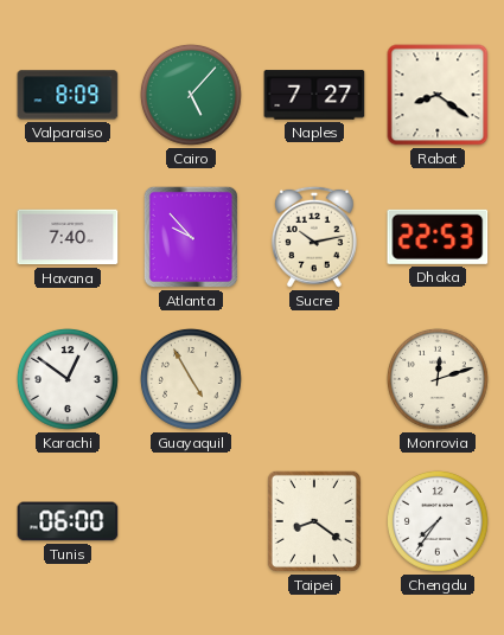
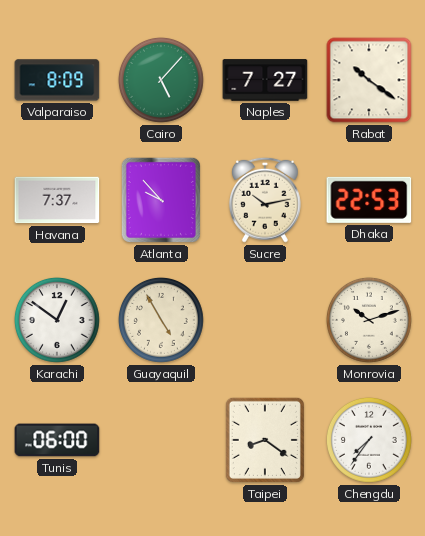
Rabat: 8:21 -> 10:21 (369, 80)
Havana: 7:40 -> 7:37 (57, 200)
Monrovia: 12:12 -> 10:12 (369, 320)
